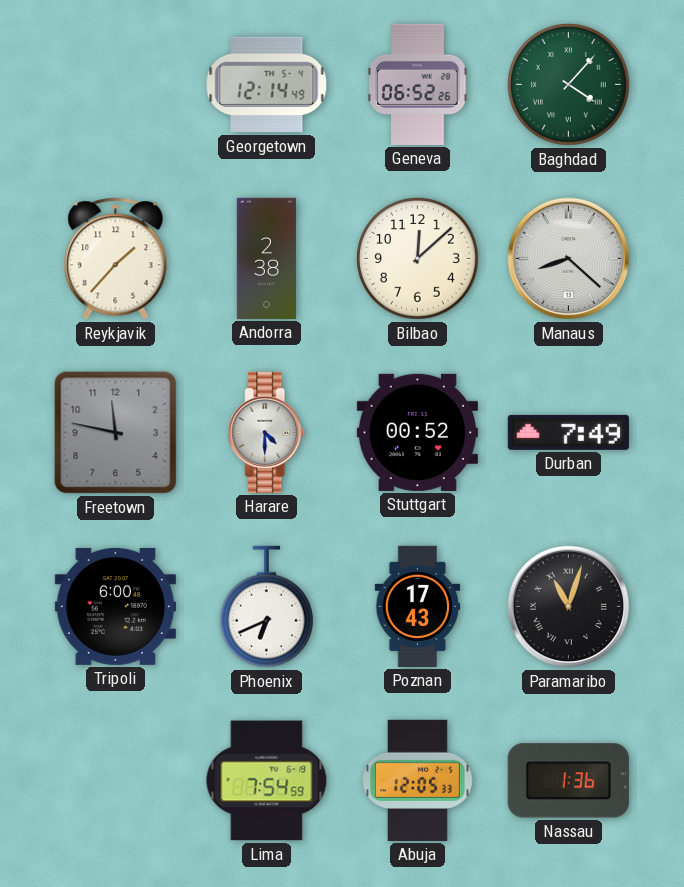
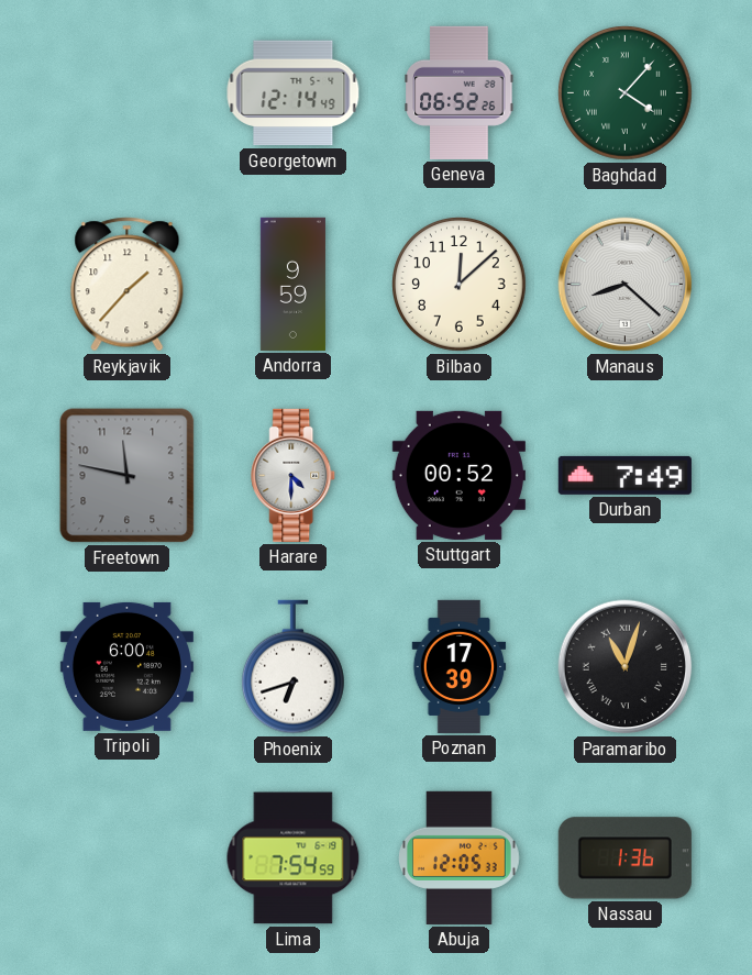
Andorra: 2:38 -> 9:59 (292, 284)
Phoenix: 6:41 -> 6:42 (294, 667)
Poznan: 17:43 -> 17:39 (460, 666)
